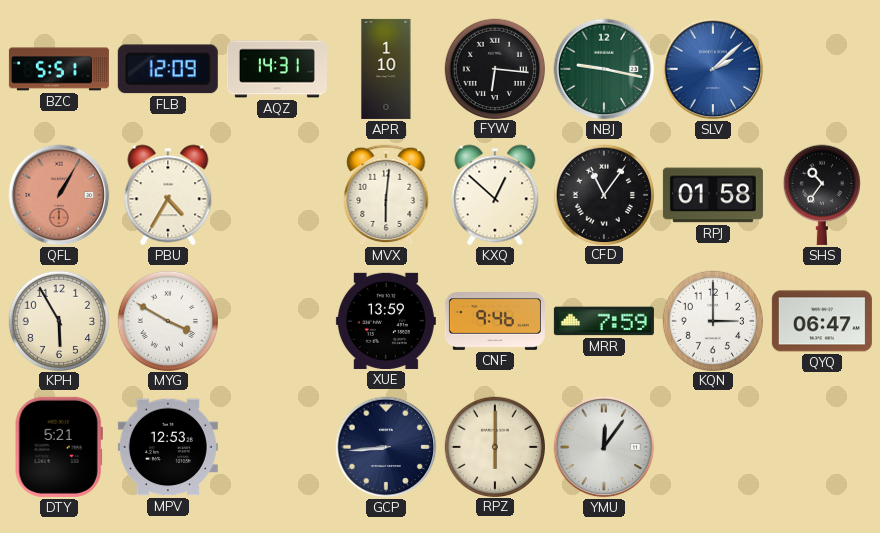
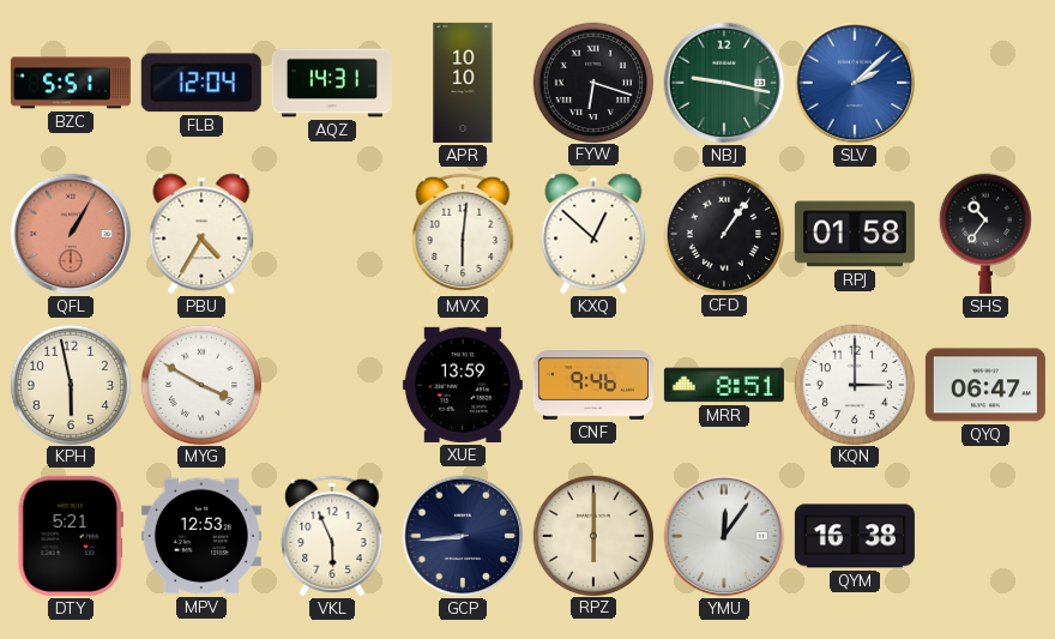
FLB: 12:09 -> 12:04 (201, 83)
APR: 1:10 -> 10:10 (463, 83)
FYW: 6:16 -> 6:18 (592, 82)
CFD: 11:06 -> 1:06 (723, 233)
KPH: 5:55 -> 5:58 (70, 384)
MRR: 7:59 -> 8:51 (724, 385)
VKL: none -> 5:56 (332, 536)
QYM: none -> 16:38 (855, 536)
